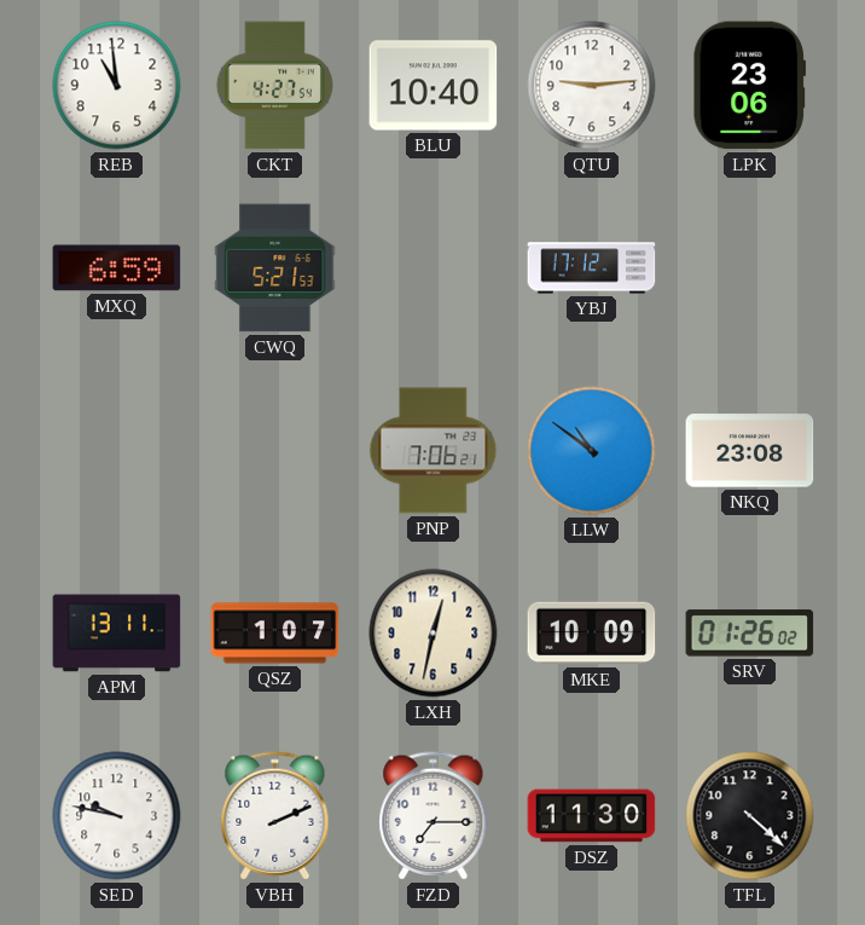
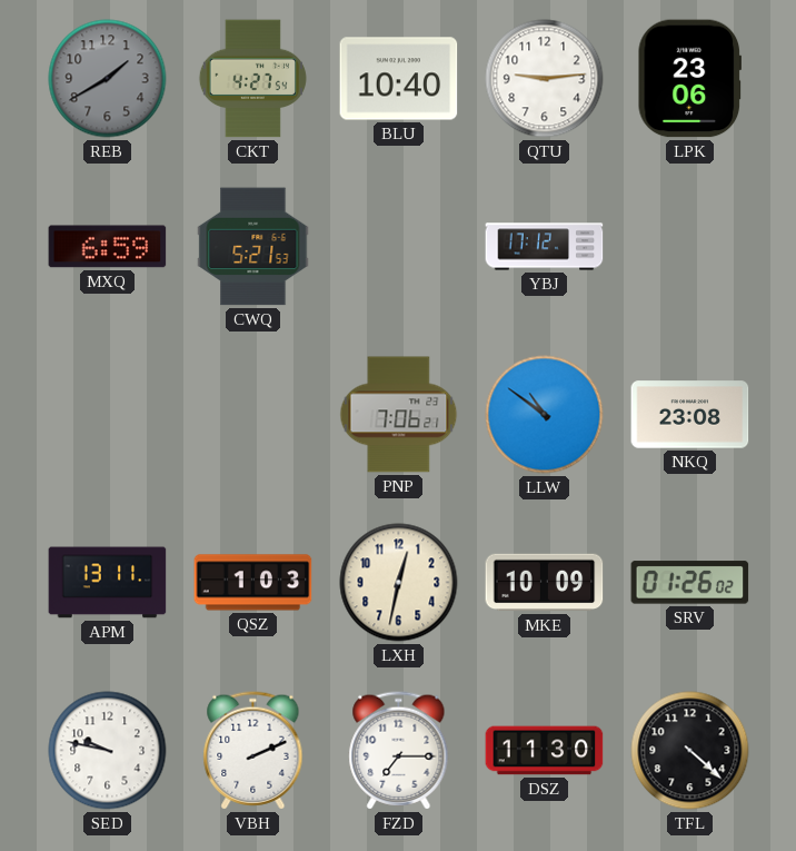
REB: 10:59 -> 1:40 (108, 79)
REB dial: white -> grey (108, 79)
QSZ: 1:07 -> 1:03 (253, 583)
